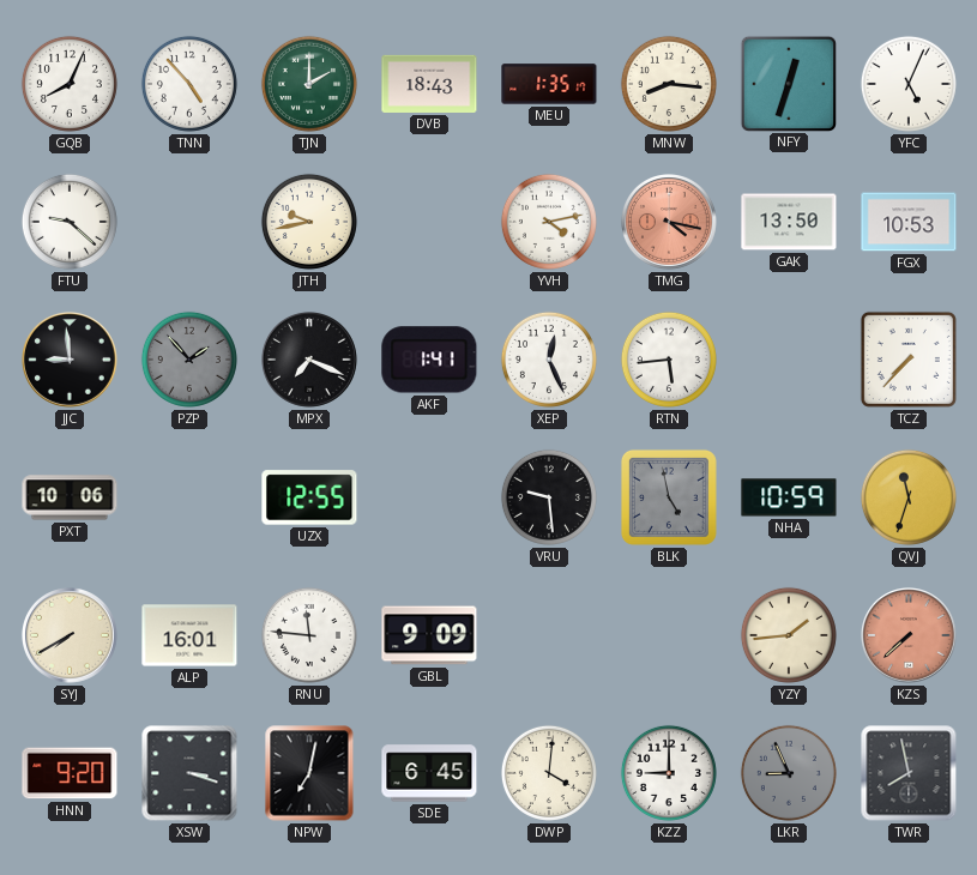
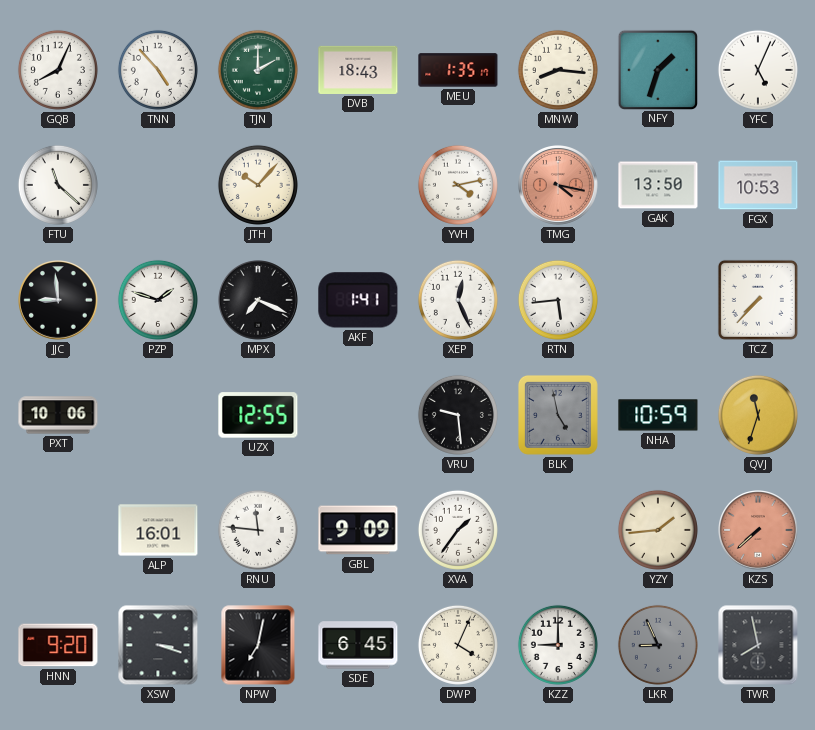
NFY: 12:33 -> 1:33 (657, 69)
FTU: 9:22 -> 11:22 (58, 185)
JTH: 9:43 -> 10:07 (258, 185)
PZP: 1:53 -> 1:48 (158, 300)
PZP dial: grey -> white (158, 300)
SYJ: 7:40 -> none (71, 636)
XVA: none -> 1:36 (458, 530)
DWP: 4:01 -> 4:04 (458, 645)
